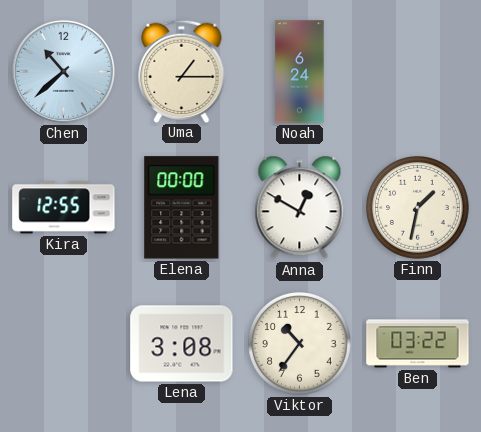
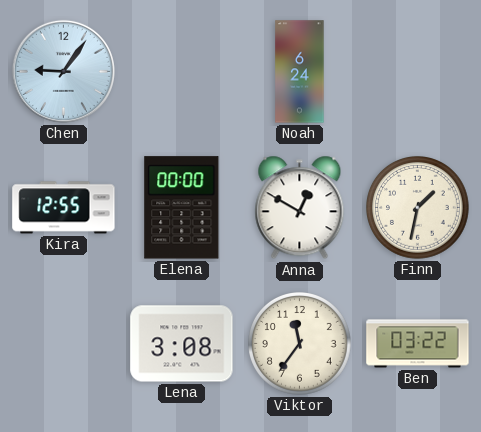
Chen: 10:38 -> 9:06 (63, 71)
Uma: 1:15 -> none (182, 71)
Viktor: 10:36 -> 11:36 (300, 344)
